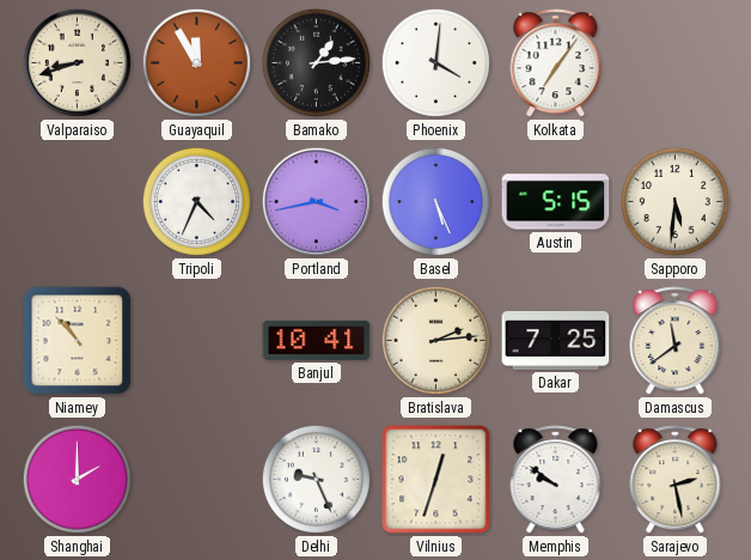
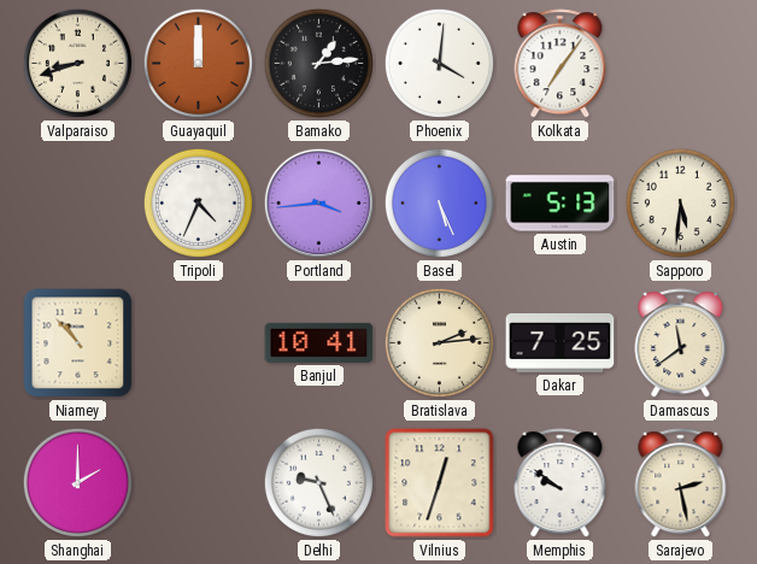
Guayaquil: 11:55 -> 12:00 (198, 63)
Portland: 3:43 -> 3:44 (318, 202)
Austin: 5:15 -> 5:13 (561, 204)
